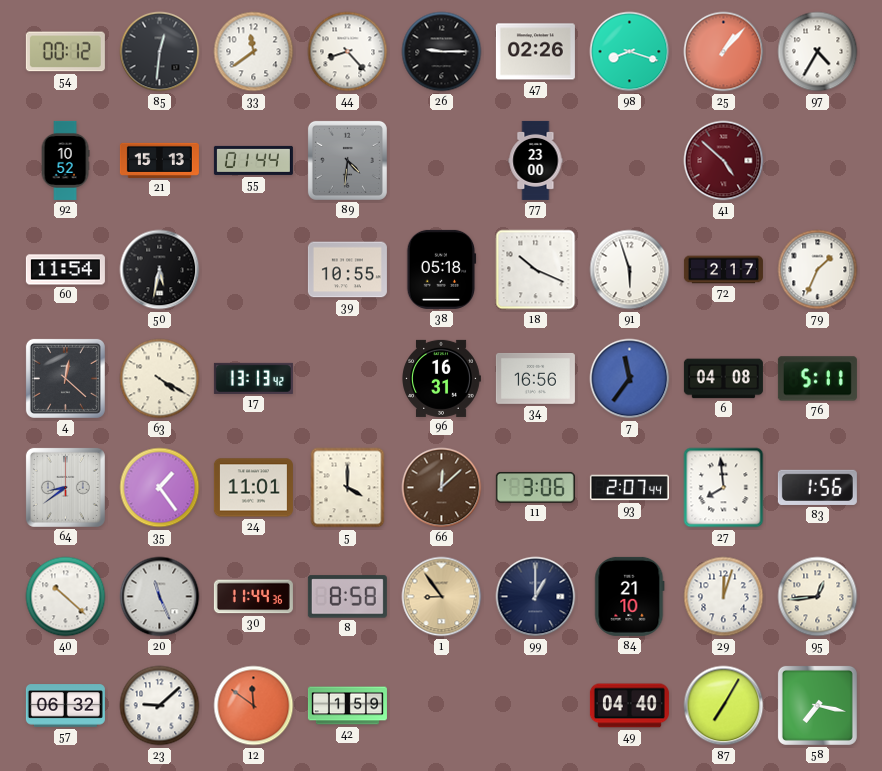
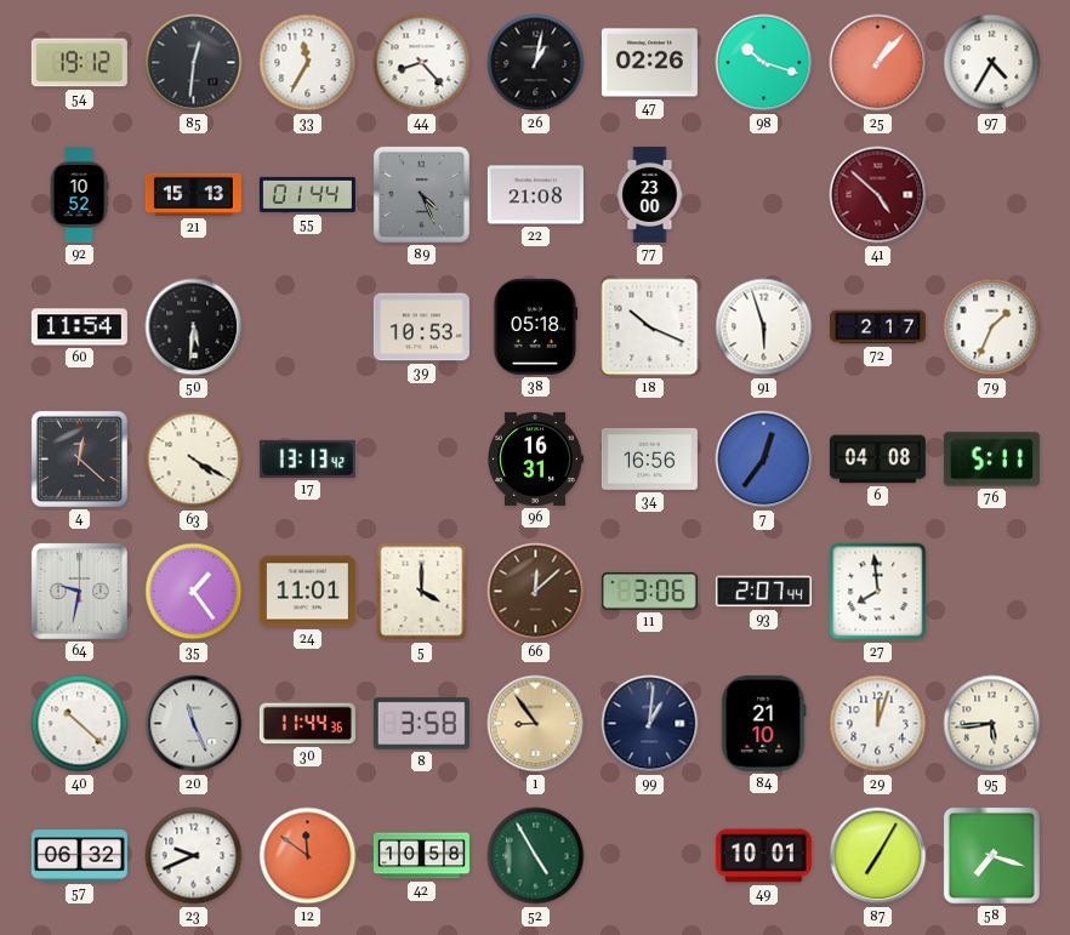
54: 00:12 -> 19:12 (79, 63)
33: 11:39 -> 11:35 (308, 63)
26: 9:15 -> 1:02 (536, 63)
98: 8:18 -> 10:18 (764, 63)
89: 4:31 -> 4:26 (421, 194)
22: none -> 21:08 (535, 195)
50: 5:32 -> 5:31 (194, 327)
39: 10:55 -> 10:53 (421, 327)
7: 11:36 -> 12:36 (764, 460)
64: 8:39 -> 9:32 (79, 591)
83: 1:56 -> none (817, 487)
8: 8:58 -> 3:58 (421, 724)
99: 1:00 -> 1:01 (650, 724)
95: 12:44 -> 5:44 (992, 724)
23: 9:08 -> 9:41 (194, 856)
42: 1:59 -> 10:58 (421, 856)
52: none -> 4:55 (536, 856)
49: 04:40 -> 10:01 (763, 856)
58: 7:17 -> 7:18 (991, 855)
